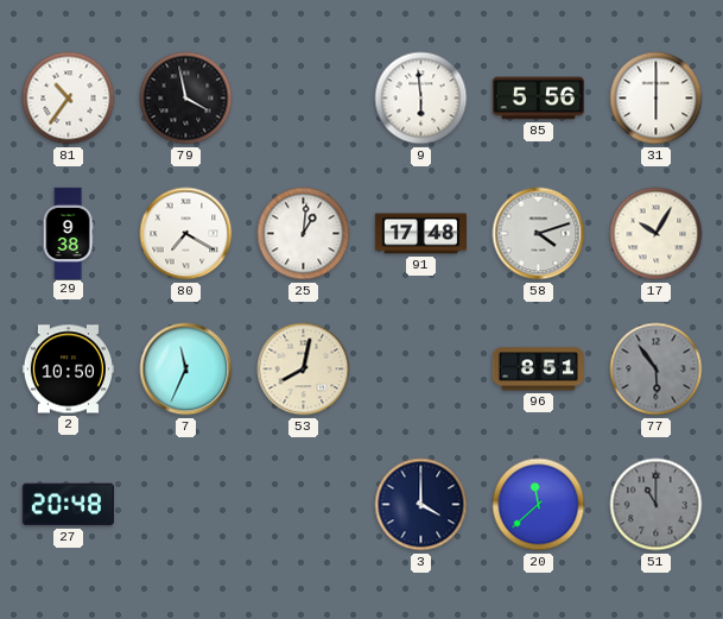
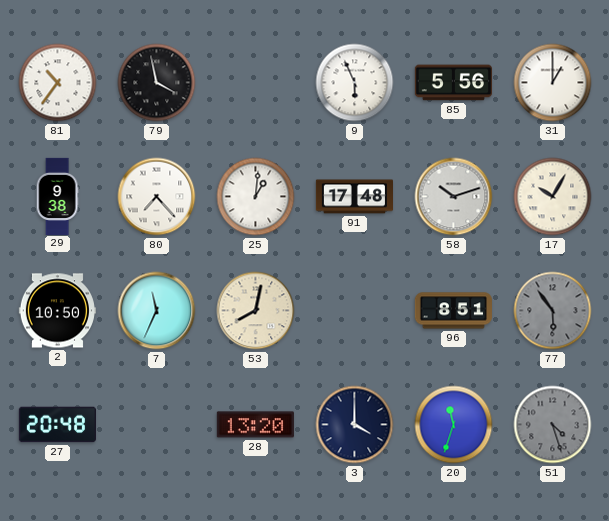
9: 5:59 -> 5:56 (355, 83)
31: 6:00 -> 1:00 (553, 83)
80: 7:20 -> 7:23 (157, 197)
58: 4:12 -> 10:12 (454, 197)
28: none -> 13:20 (255, 425)
20: 11:38 -> 11:33 (454, 425)
51: 11:00 -> 4:27 (553, 425)
